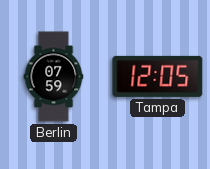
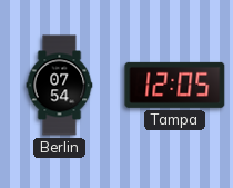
Berlin: 07:59 -> 07:54 (60, 86)
